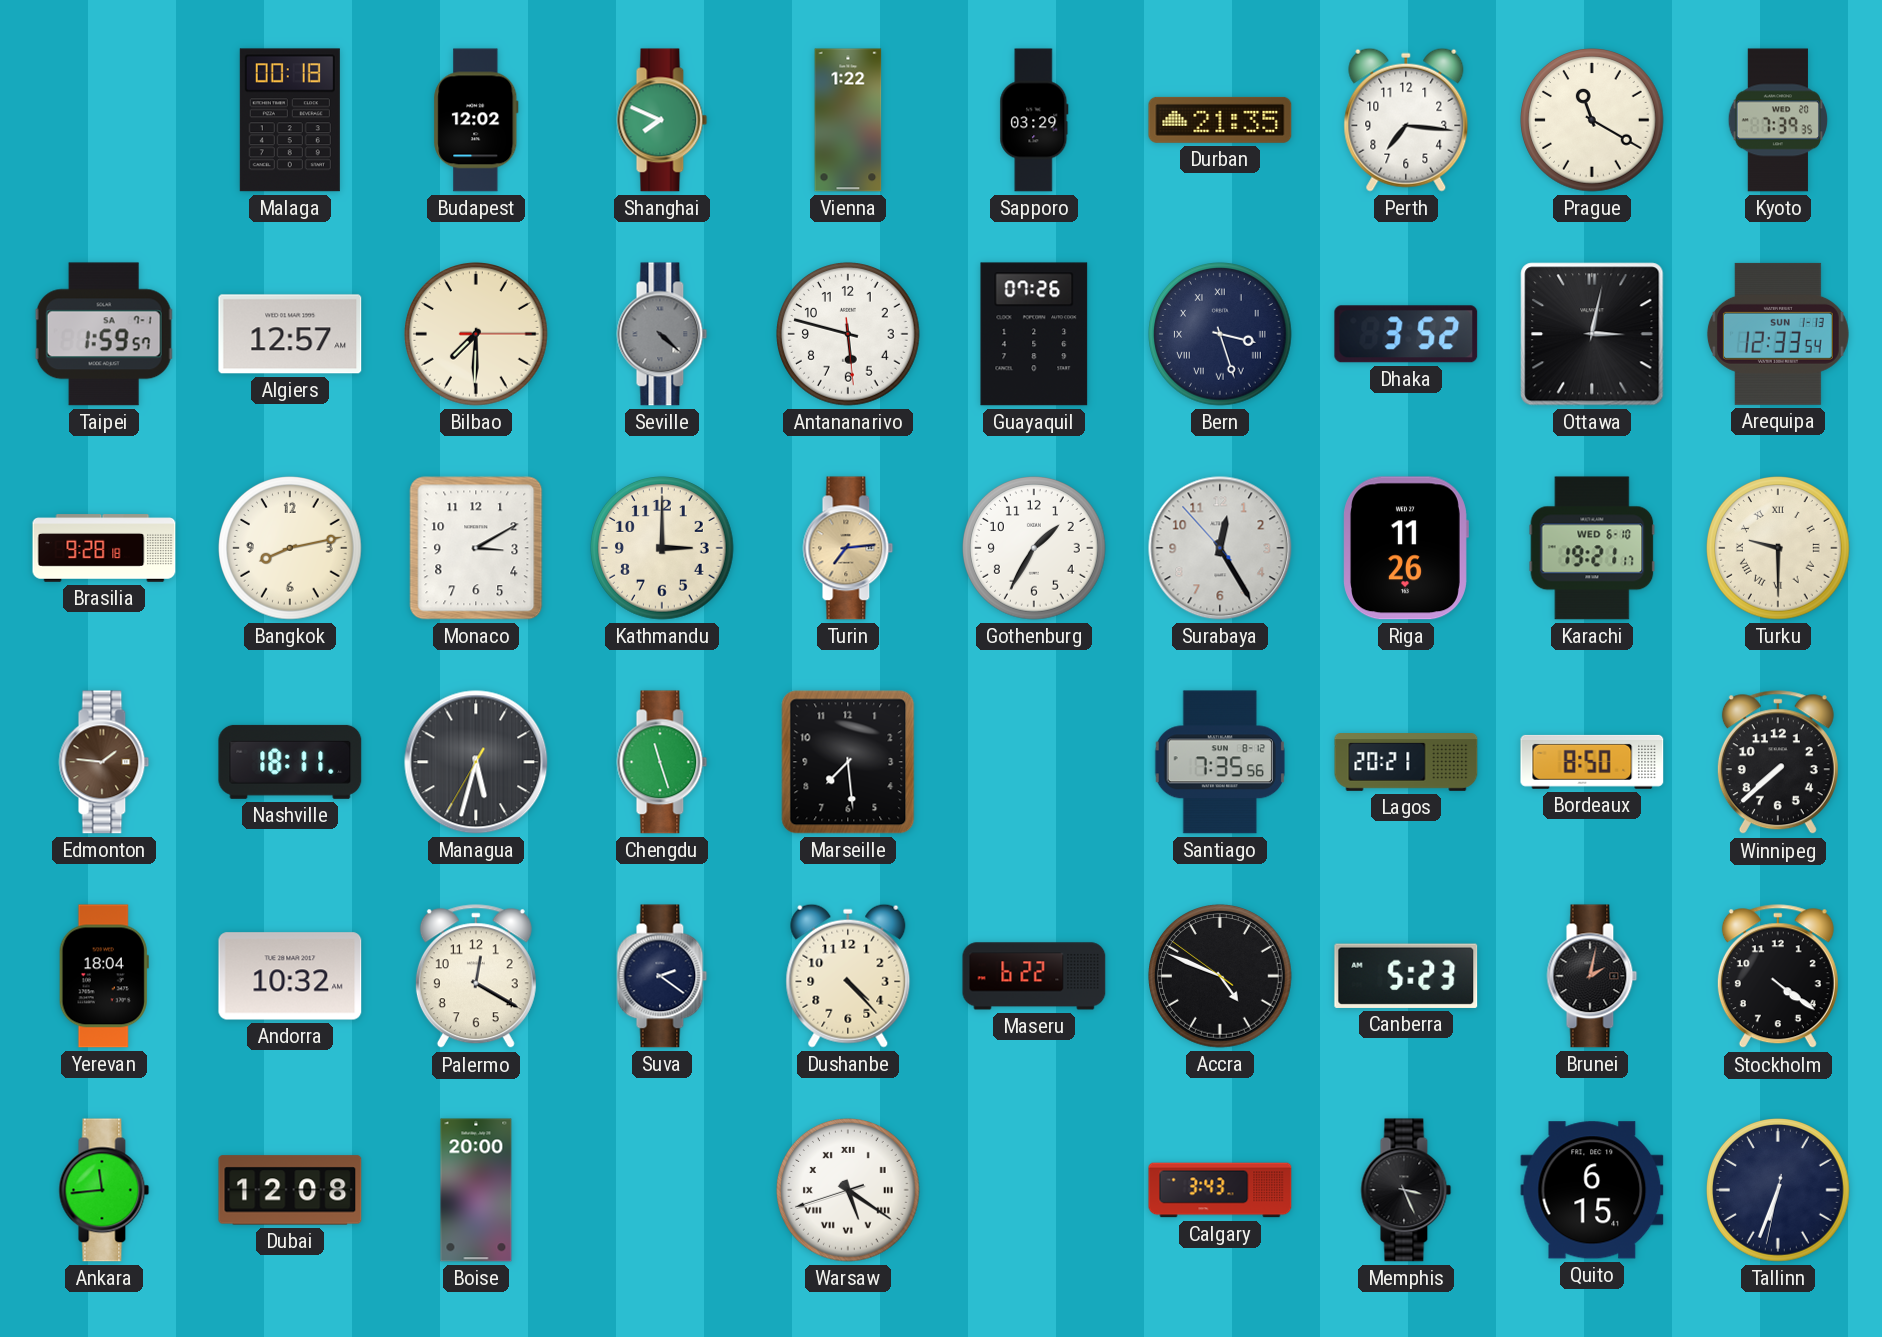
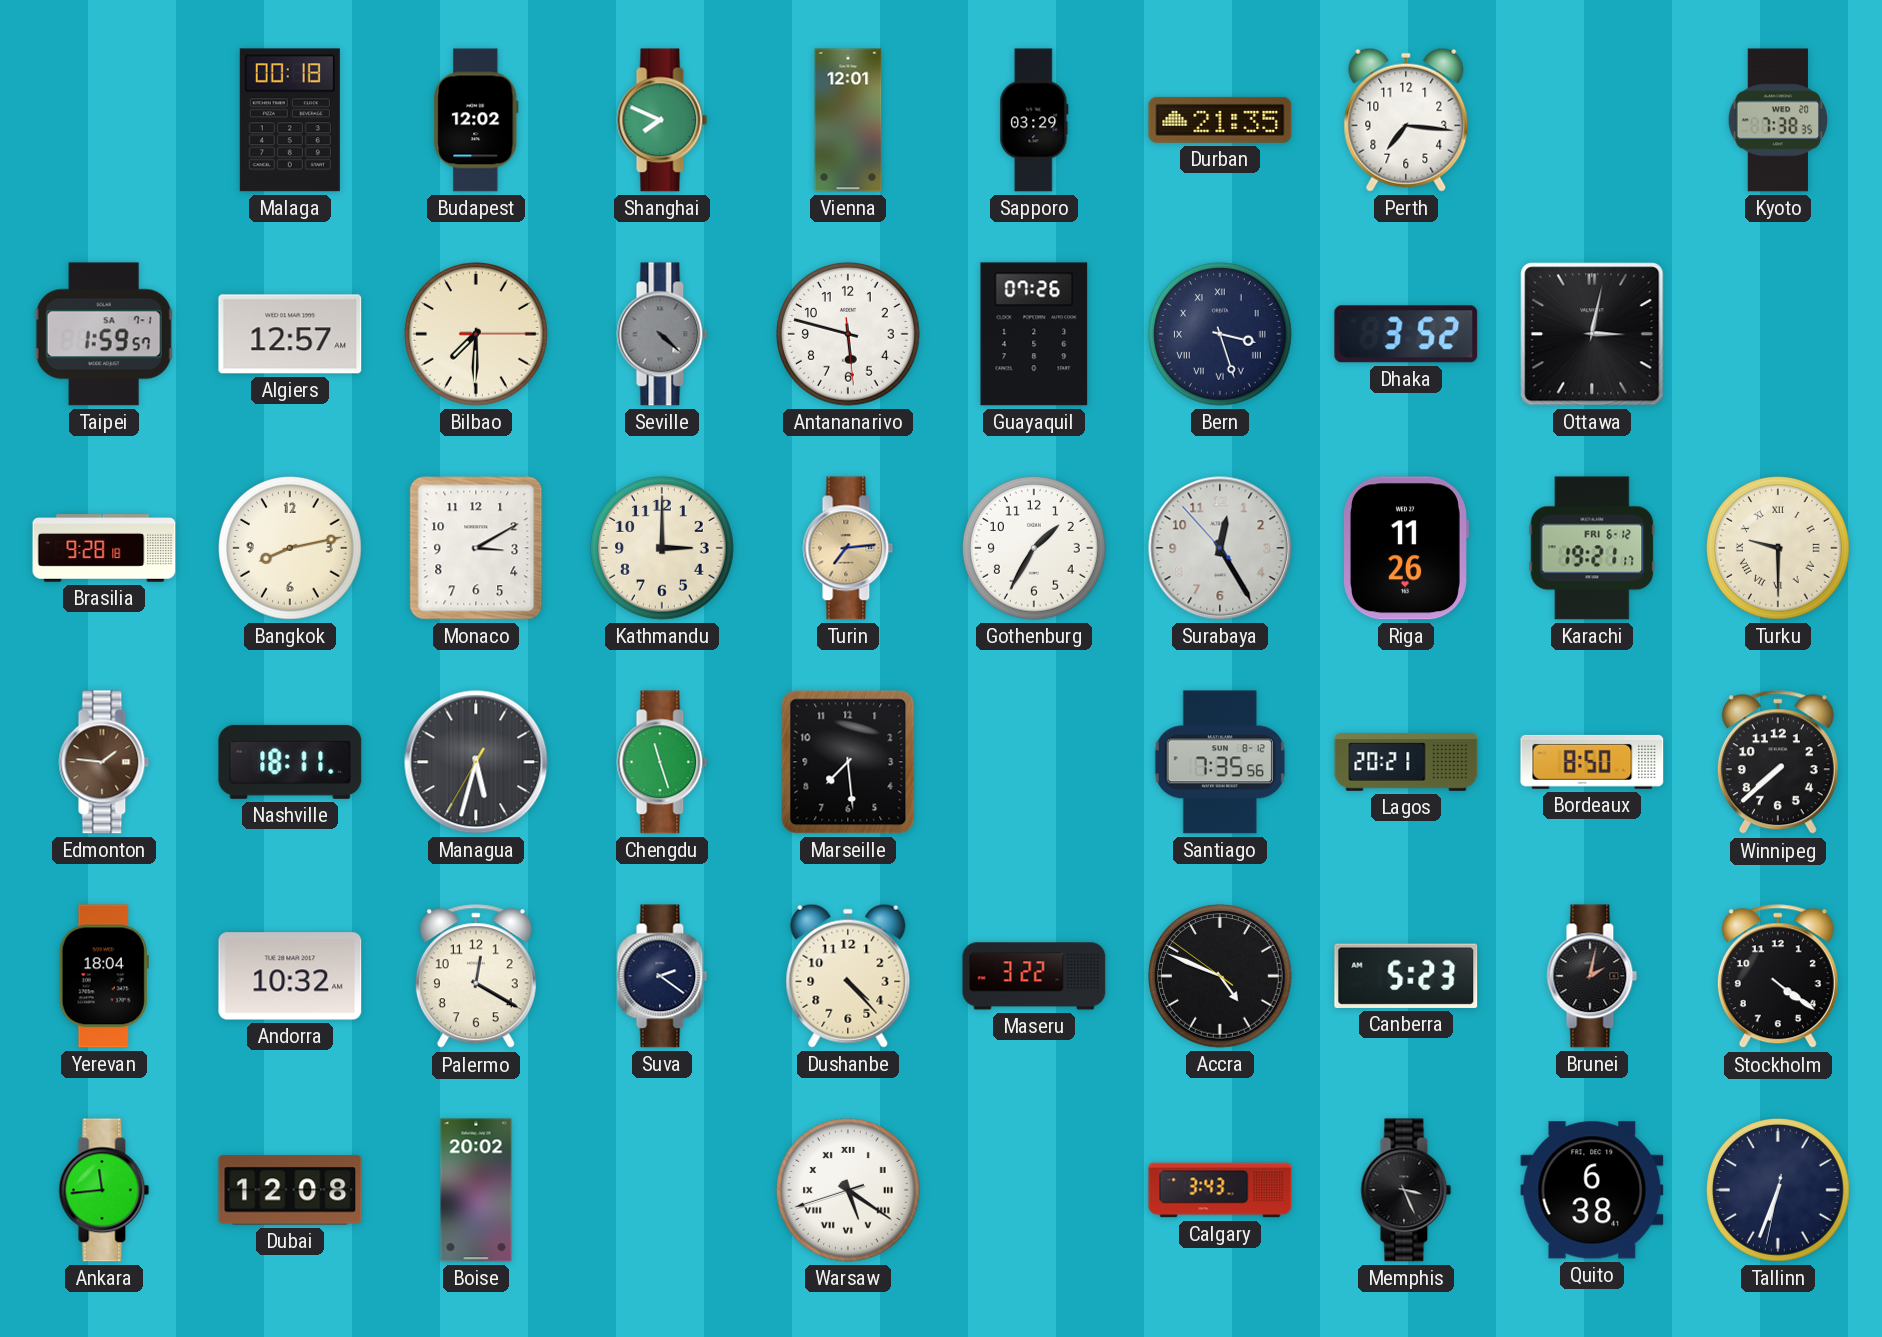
Vienna: 1:22 -> 12:01 (848, 120)
Prague: 11:20 -> none (1593, 121)
Kyoto: 7:39 -> 7:38 (1778, 120)
Arequipa: 12:33 -> none (1778, 334)
Karachi date: WED 6-10 -> FRI 6-12 (1592, 548)
Maseru: 6:22 -> 3:22 (1034, 976)
Boise: 20:00 -> 20:02 (476, 1190)
Quito: 6:15 -> 6:38 (1592, 1190)
